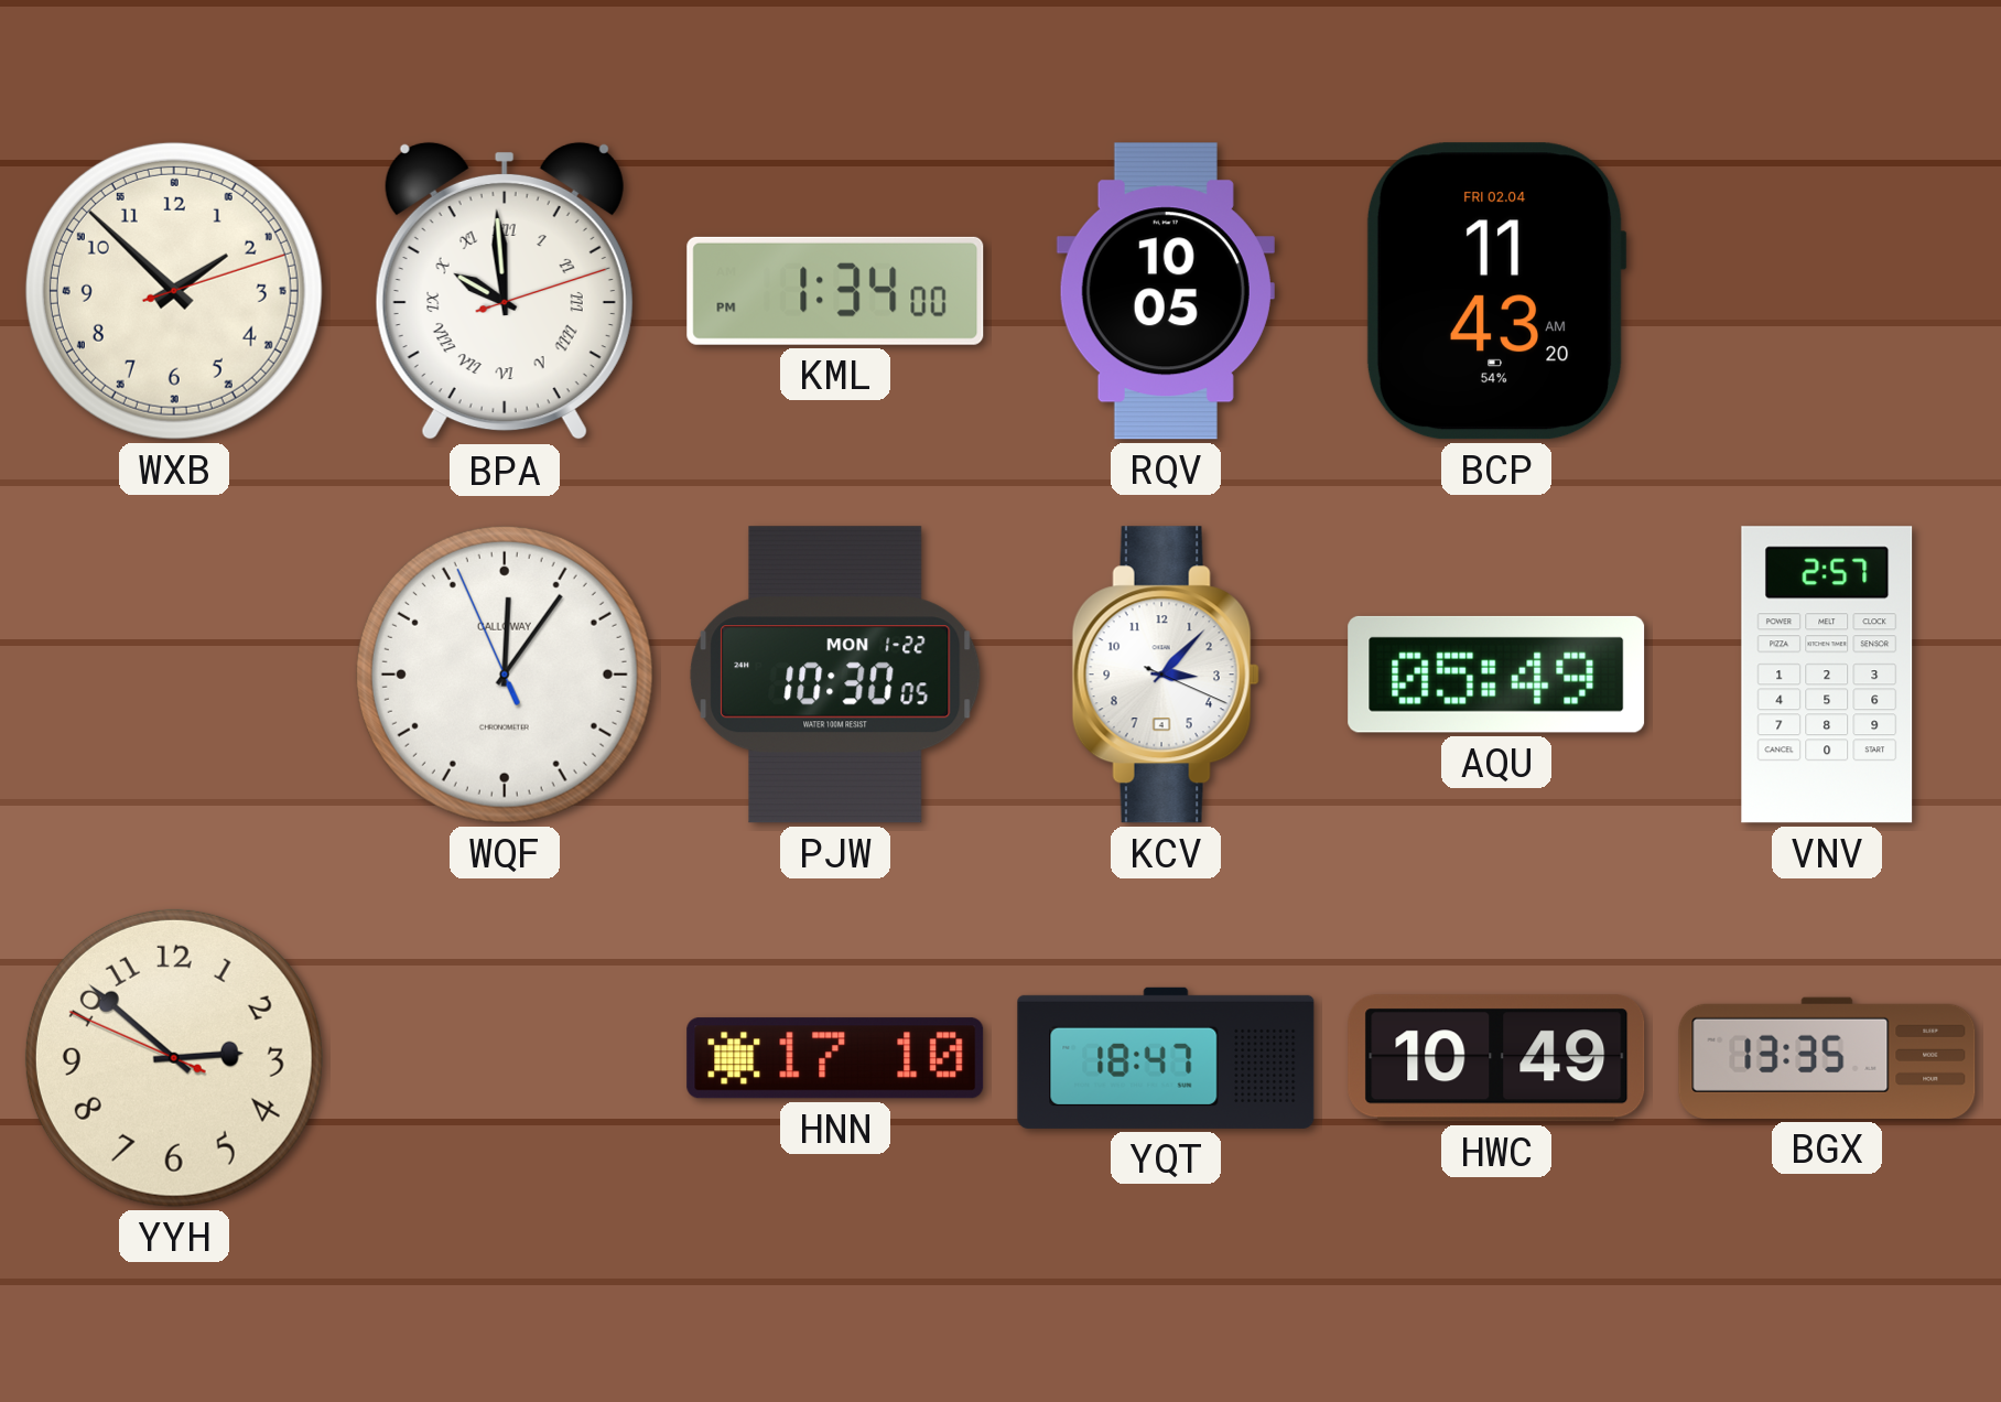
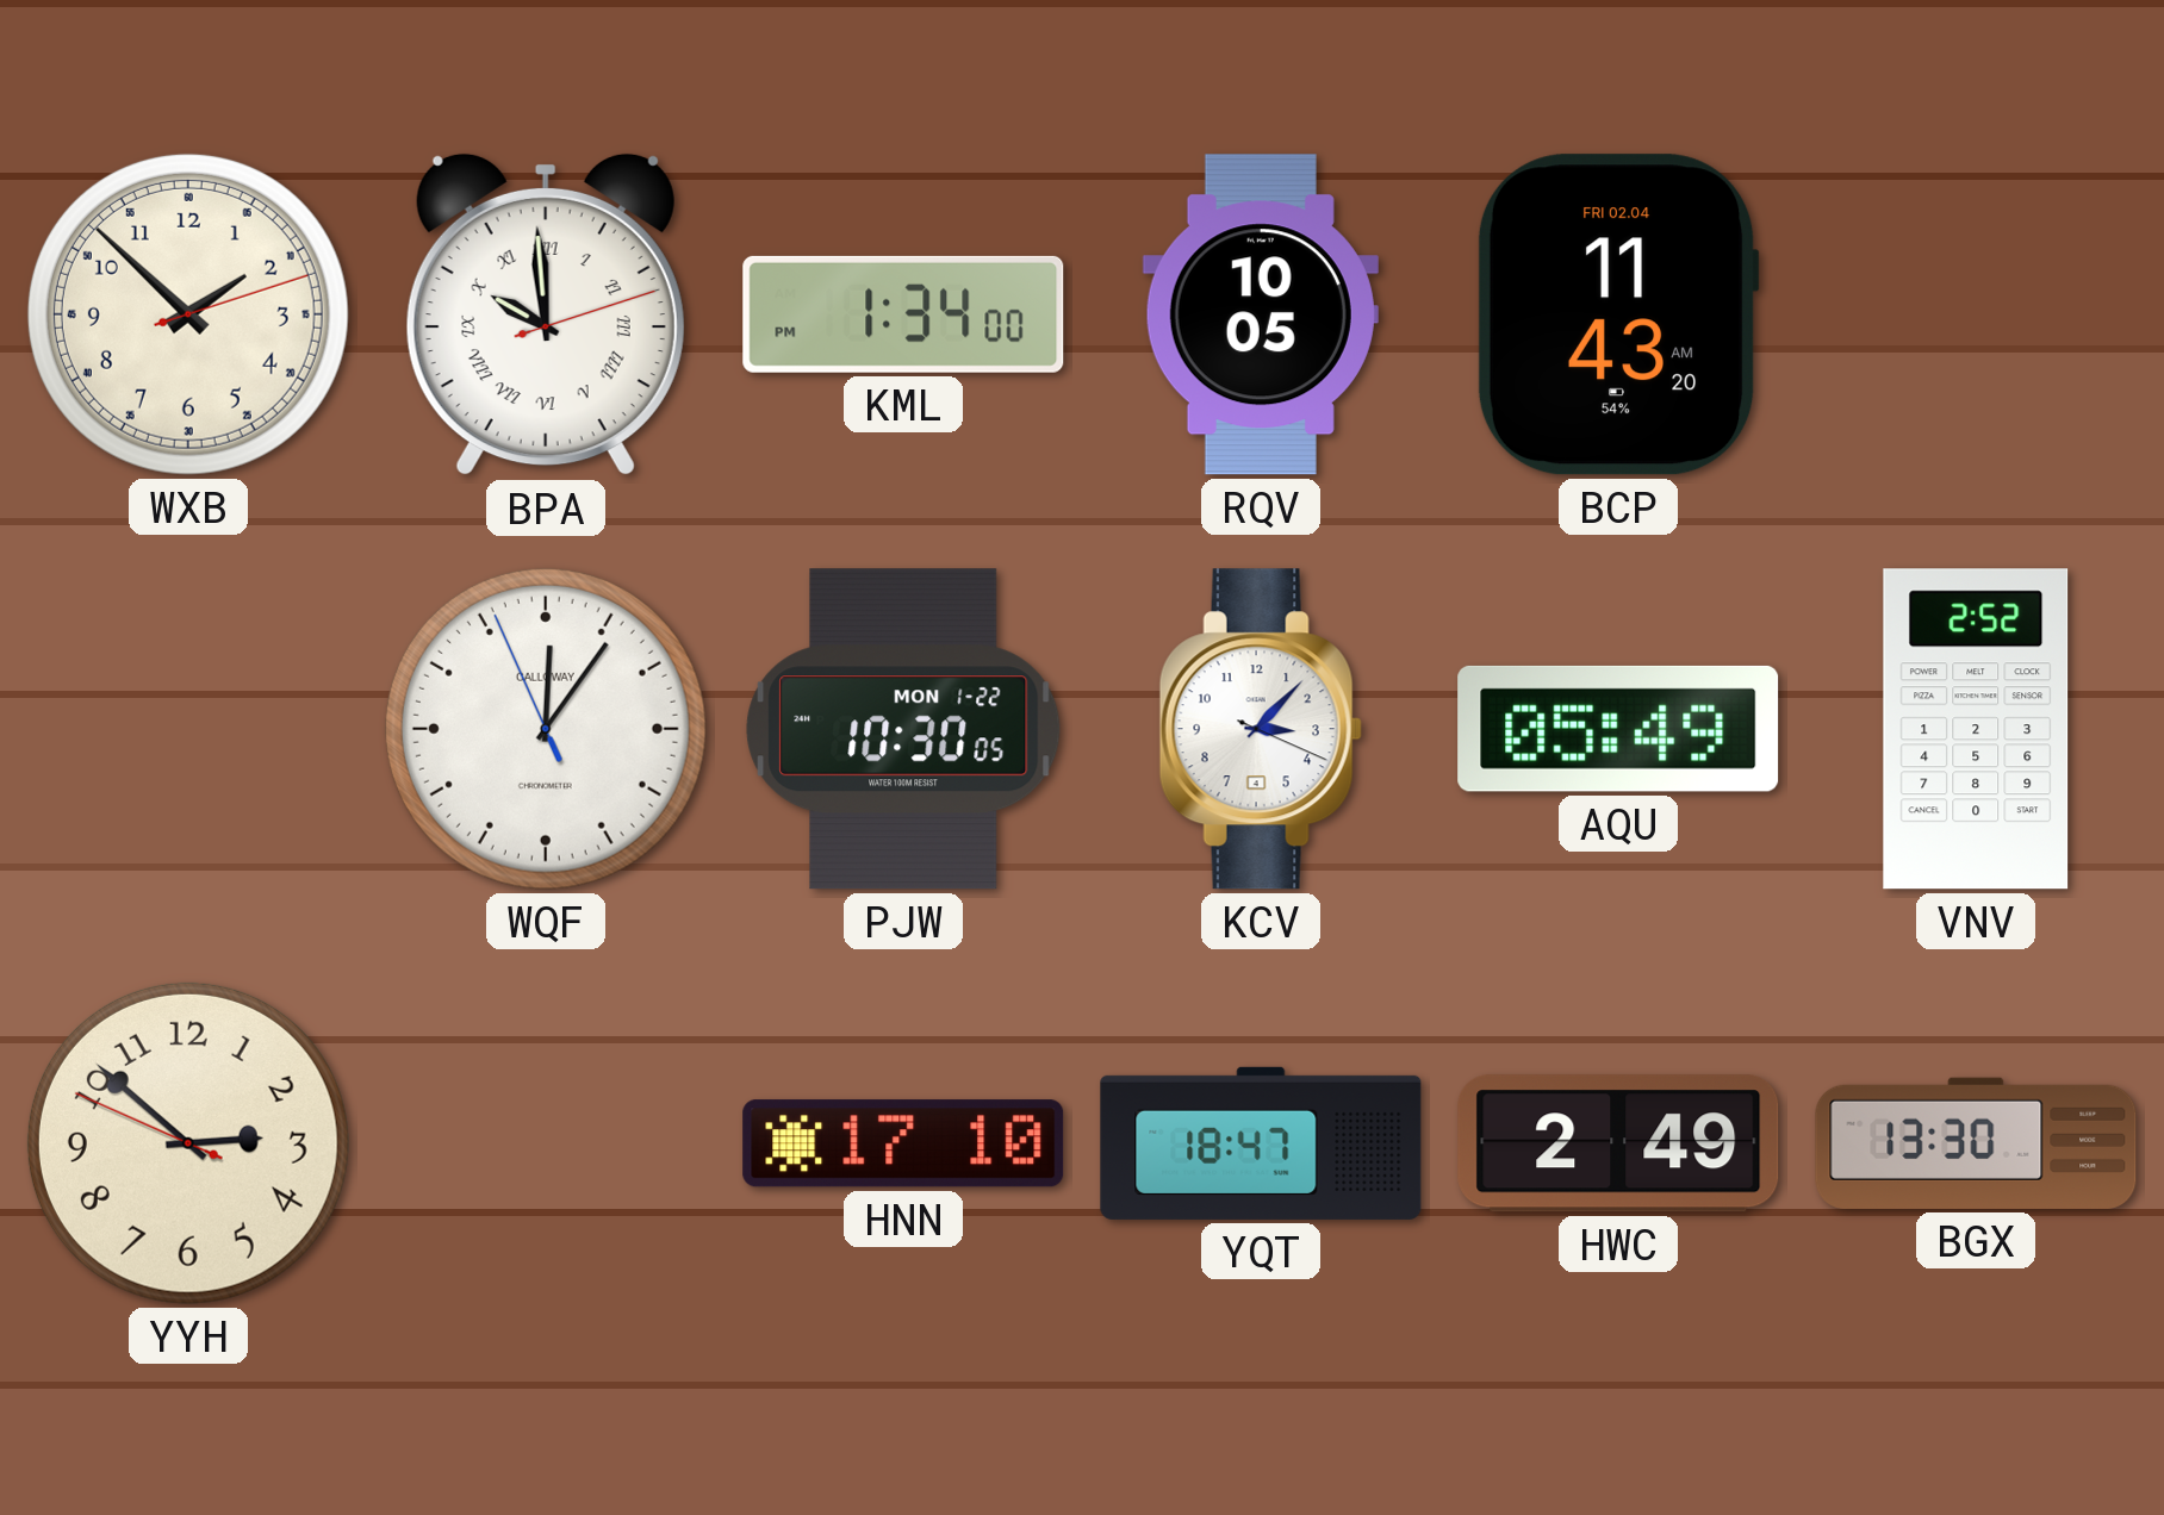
VNV: 2:57 -> 2:52 (1976, 729)
HWC: 10:49 -> 2:49 (1618, 1143)
BGX: 13:35 -> 13:30 (1976, 1143)
